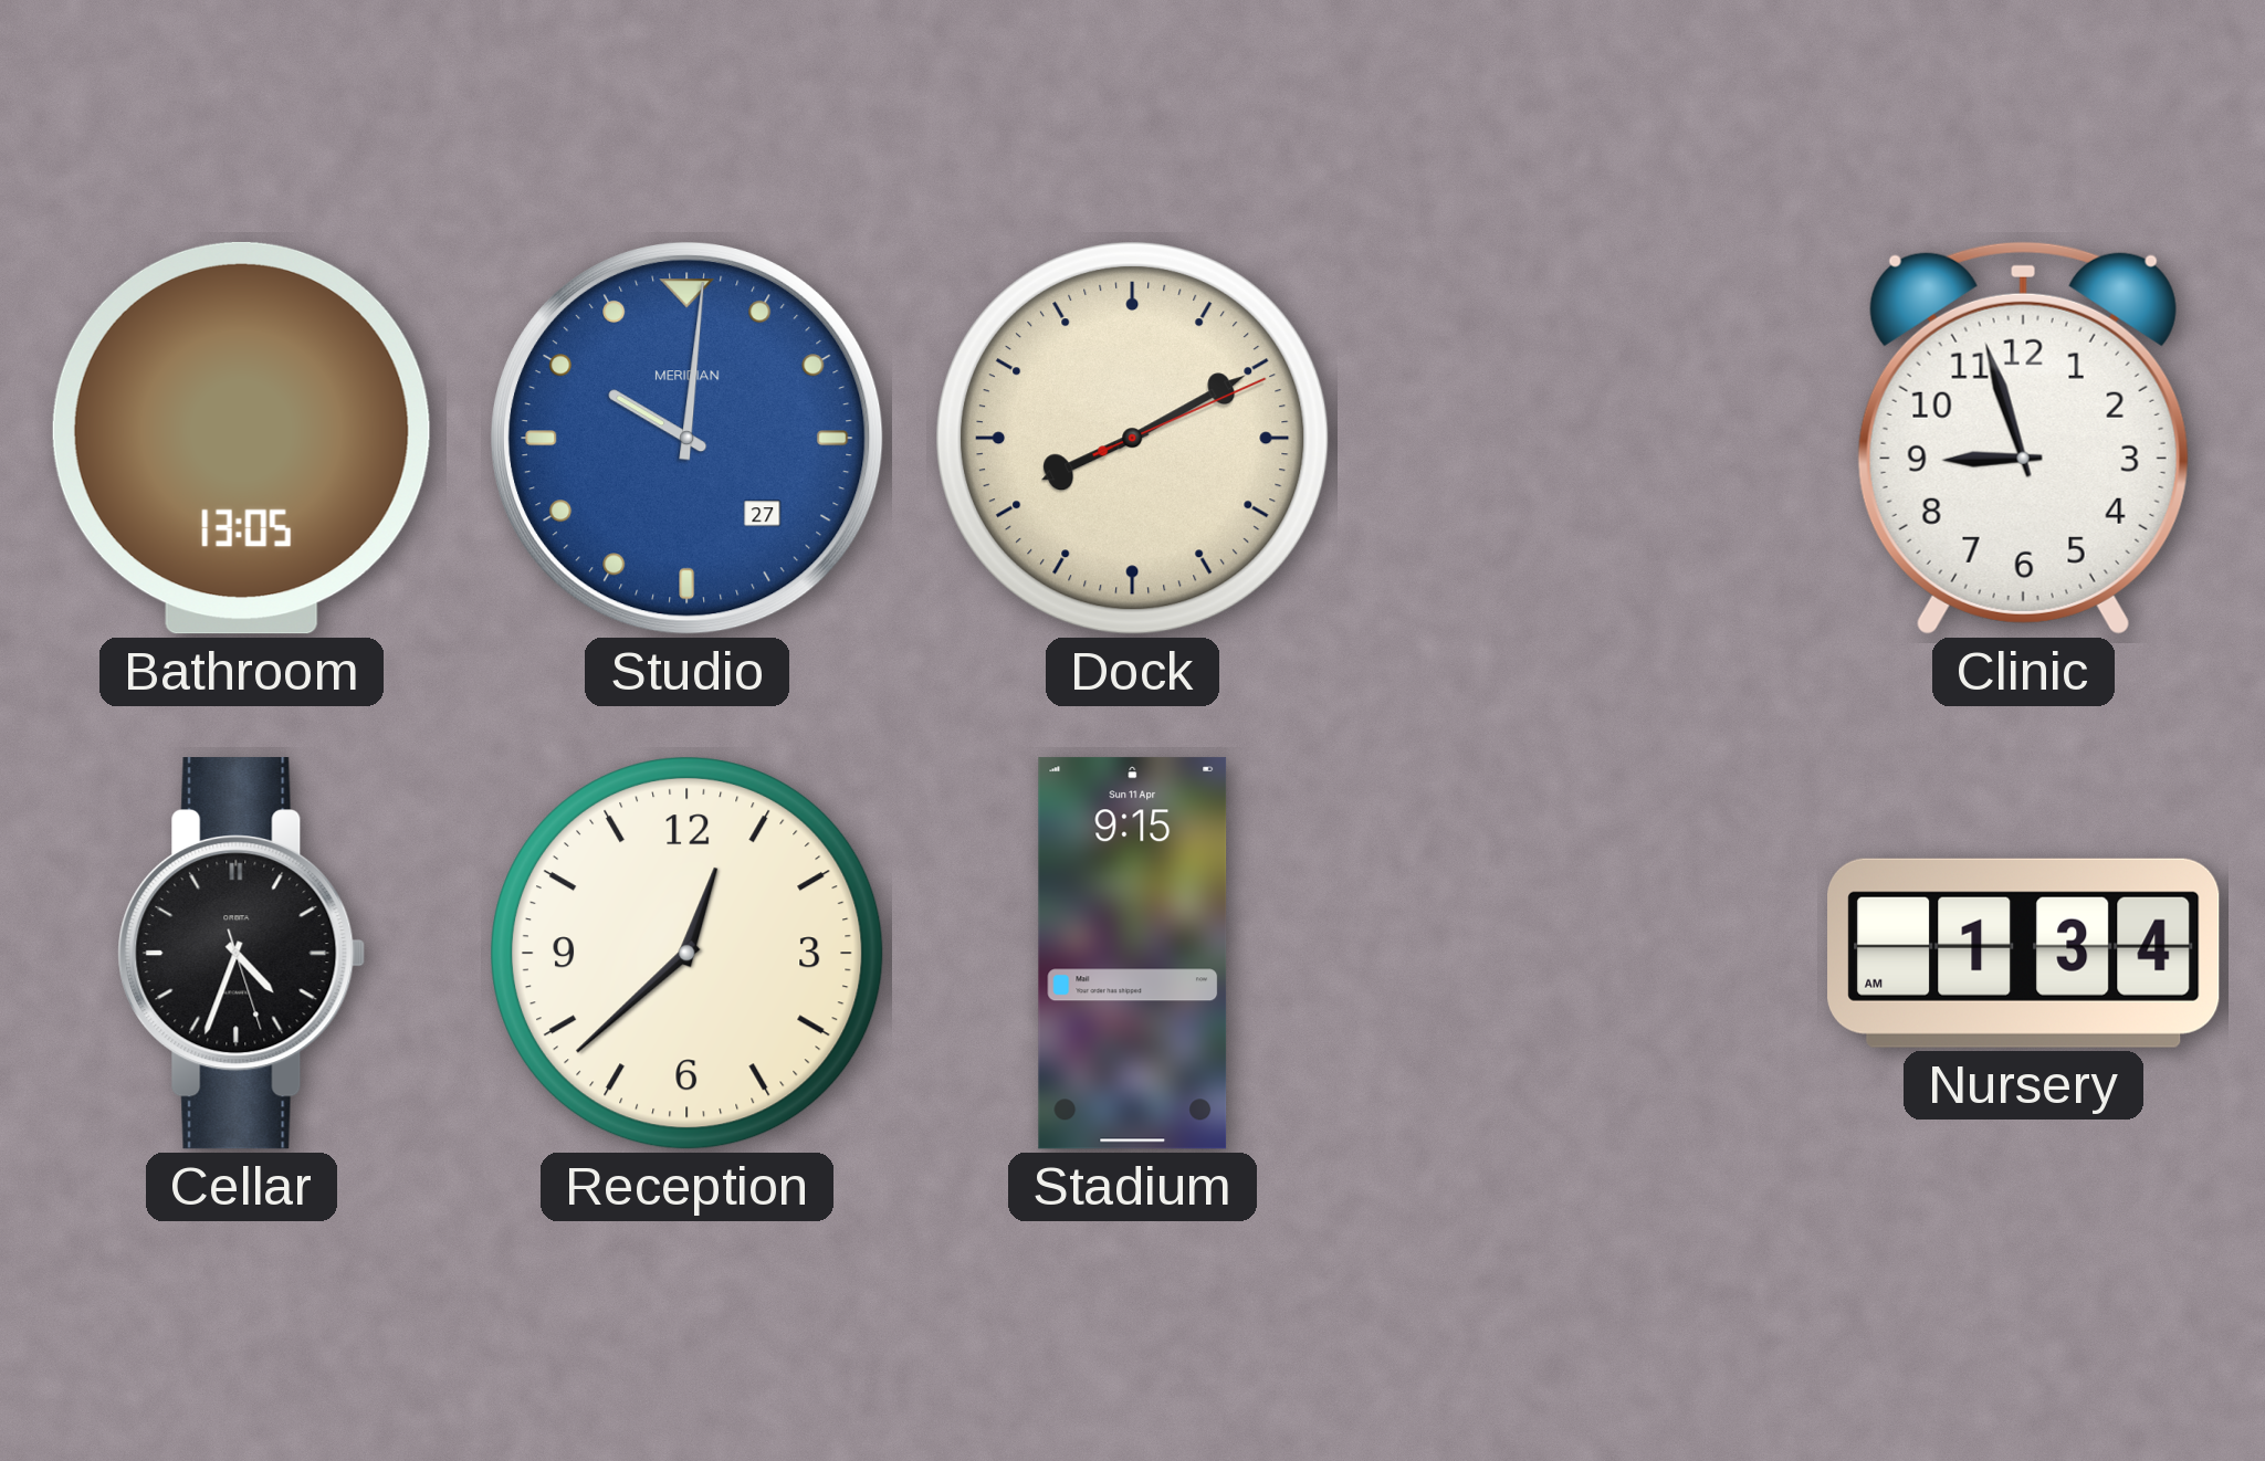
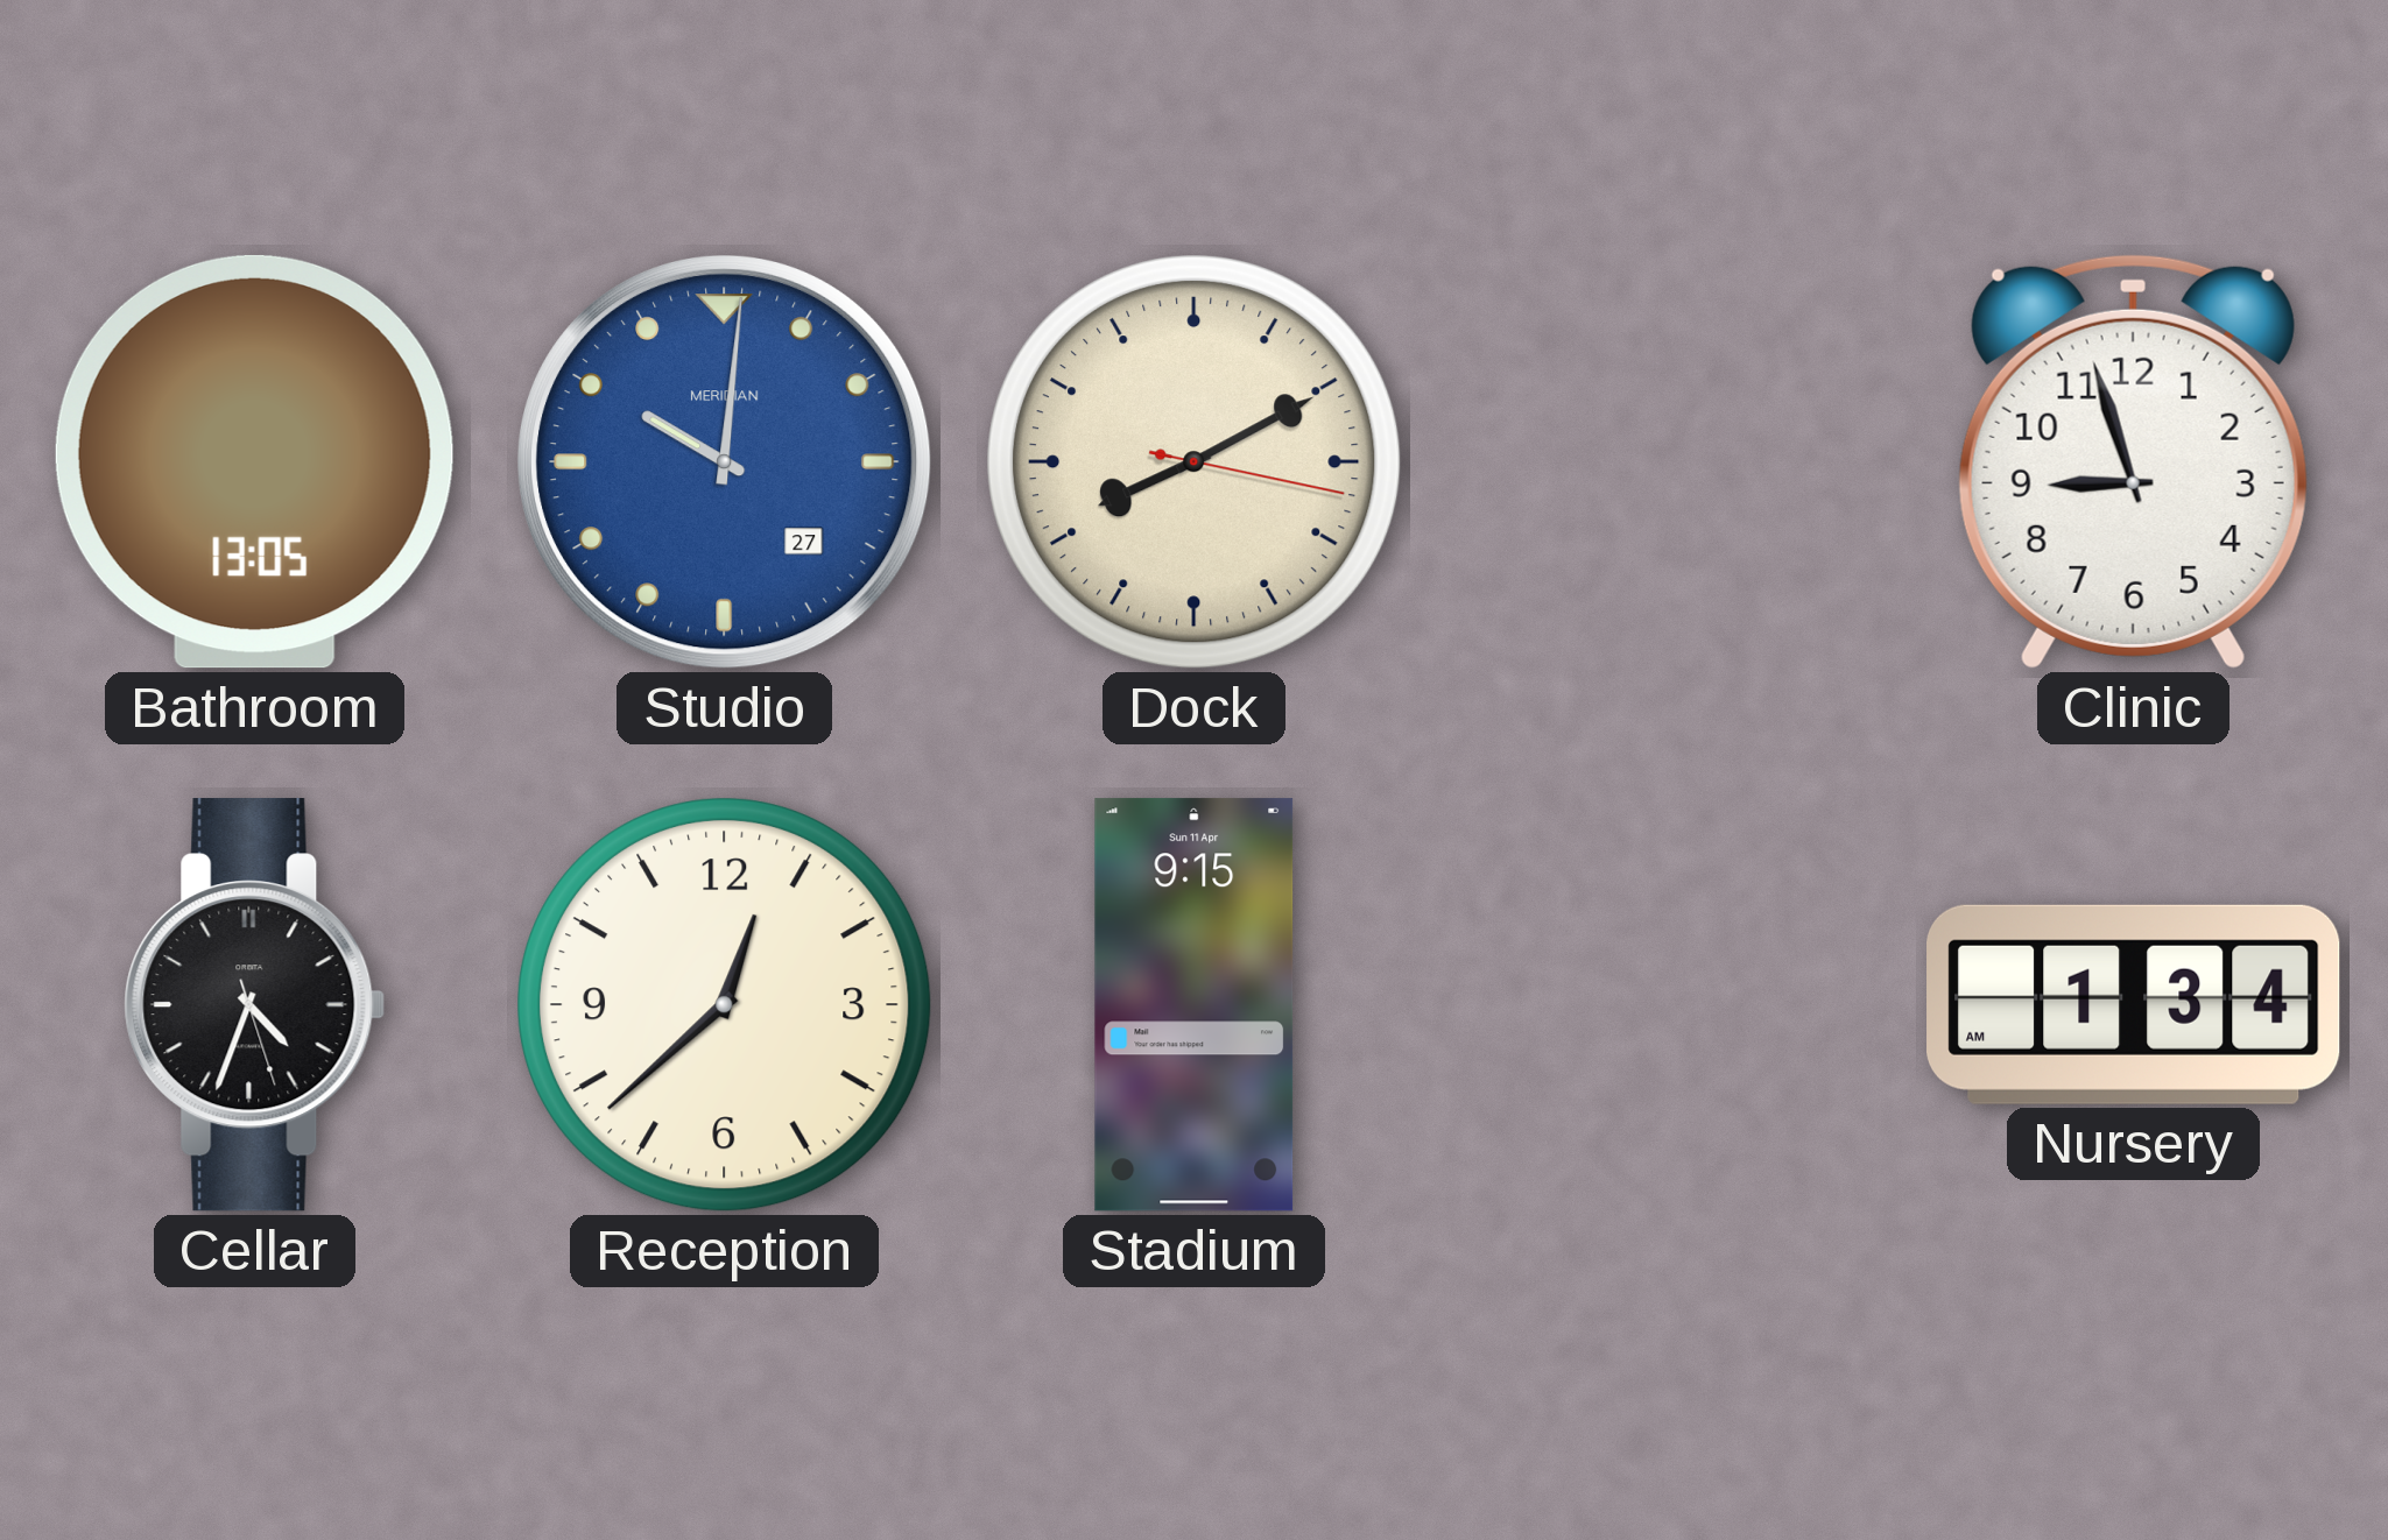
Dock: 8:10:11 -> 8:10:17 (1195, 462)
